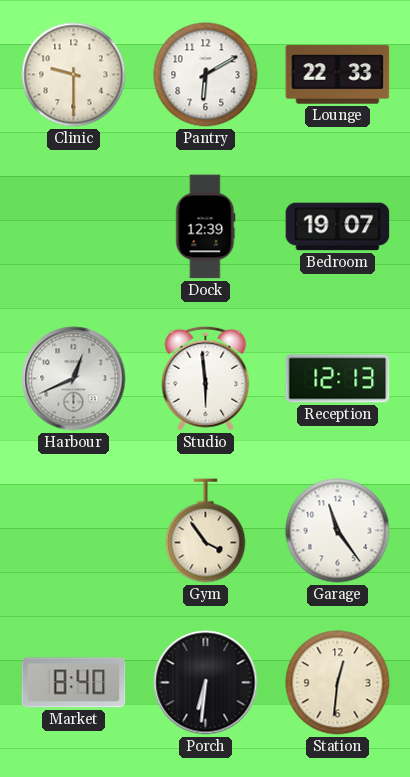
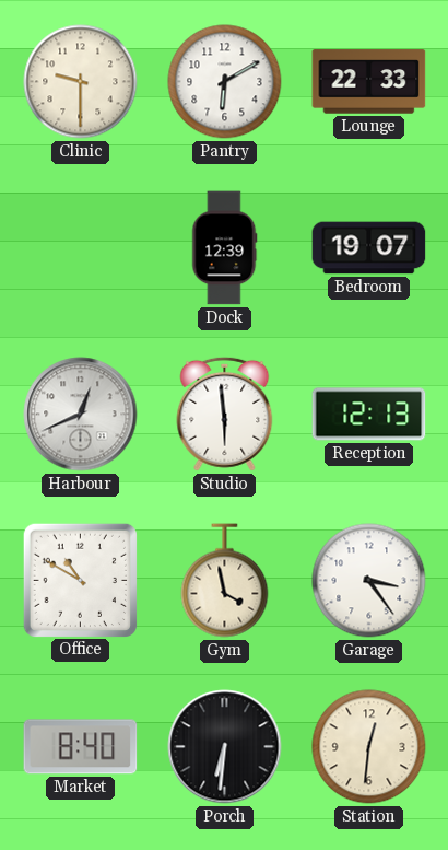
Office: none -> 10:50 (80, 580)
Gym: 3:54 -> 3:58 (225, 581)
Garage: 11:24 -> 3:24 (369, 581)
